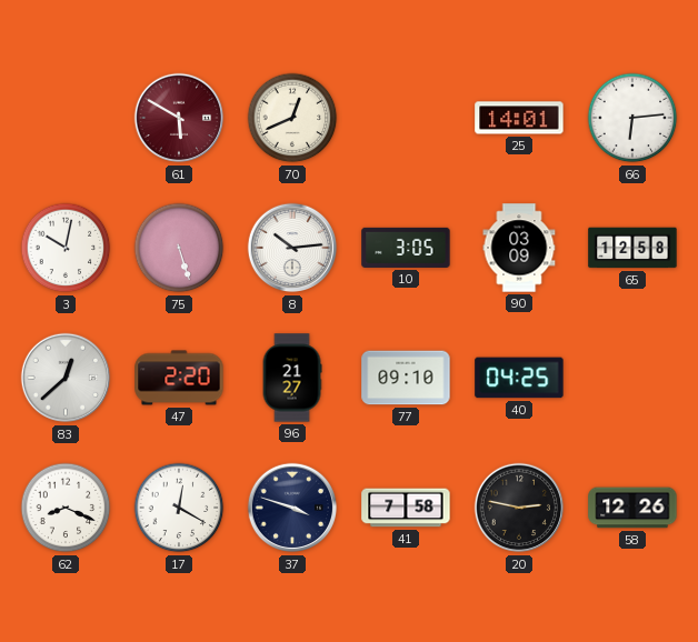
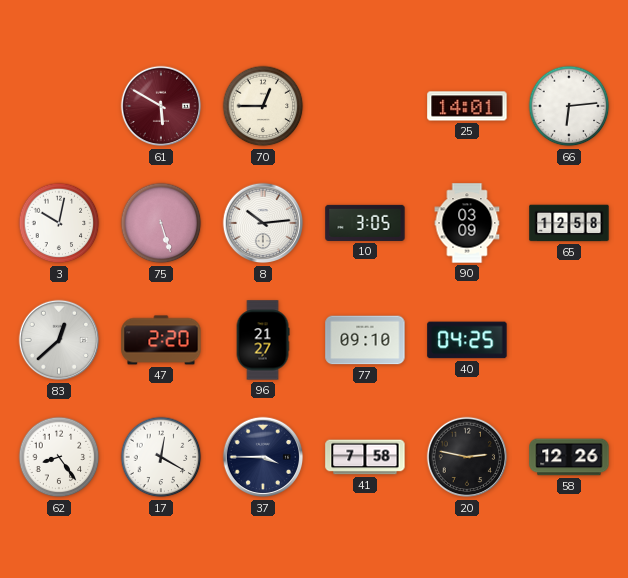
70: 12:41 -> 12:45 (263, 106)
62: 8:19 -> 8:24 (59, 457)
37: 3:48 -> 3:45 (263, 457)
